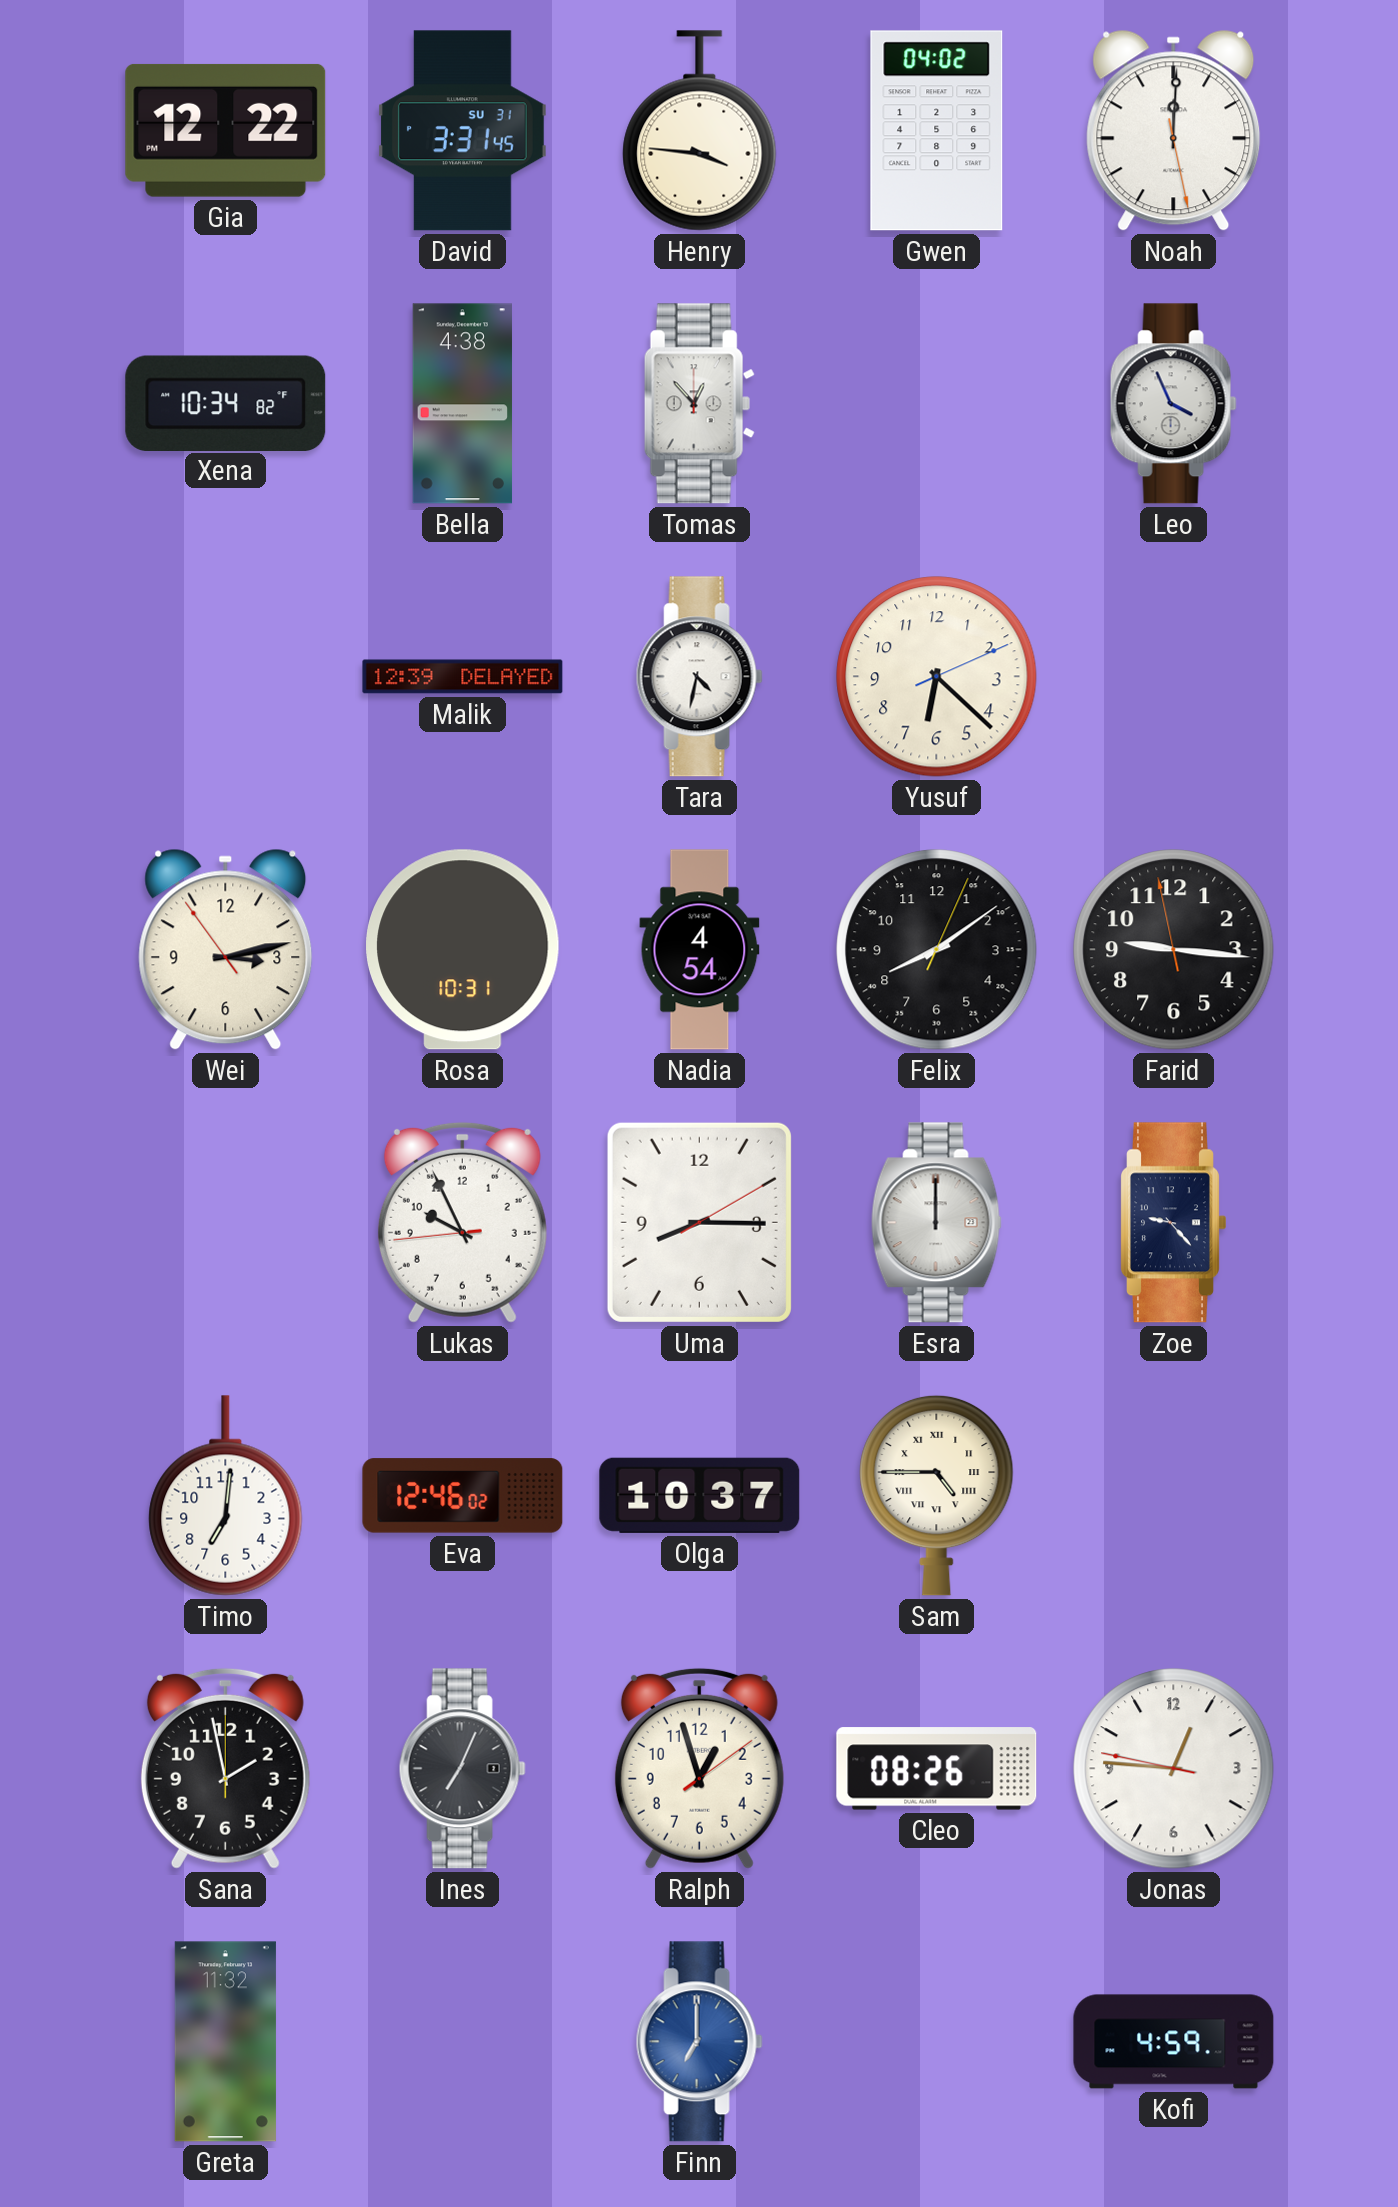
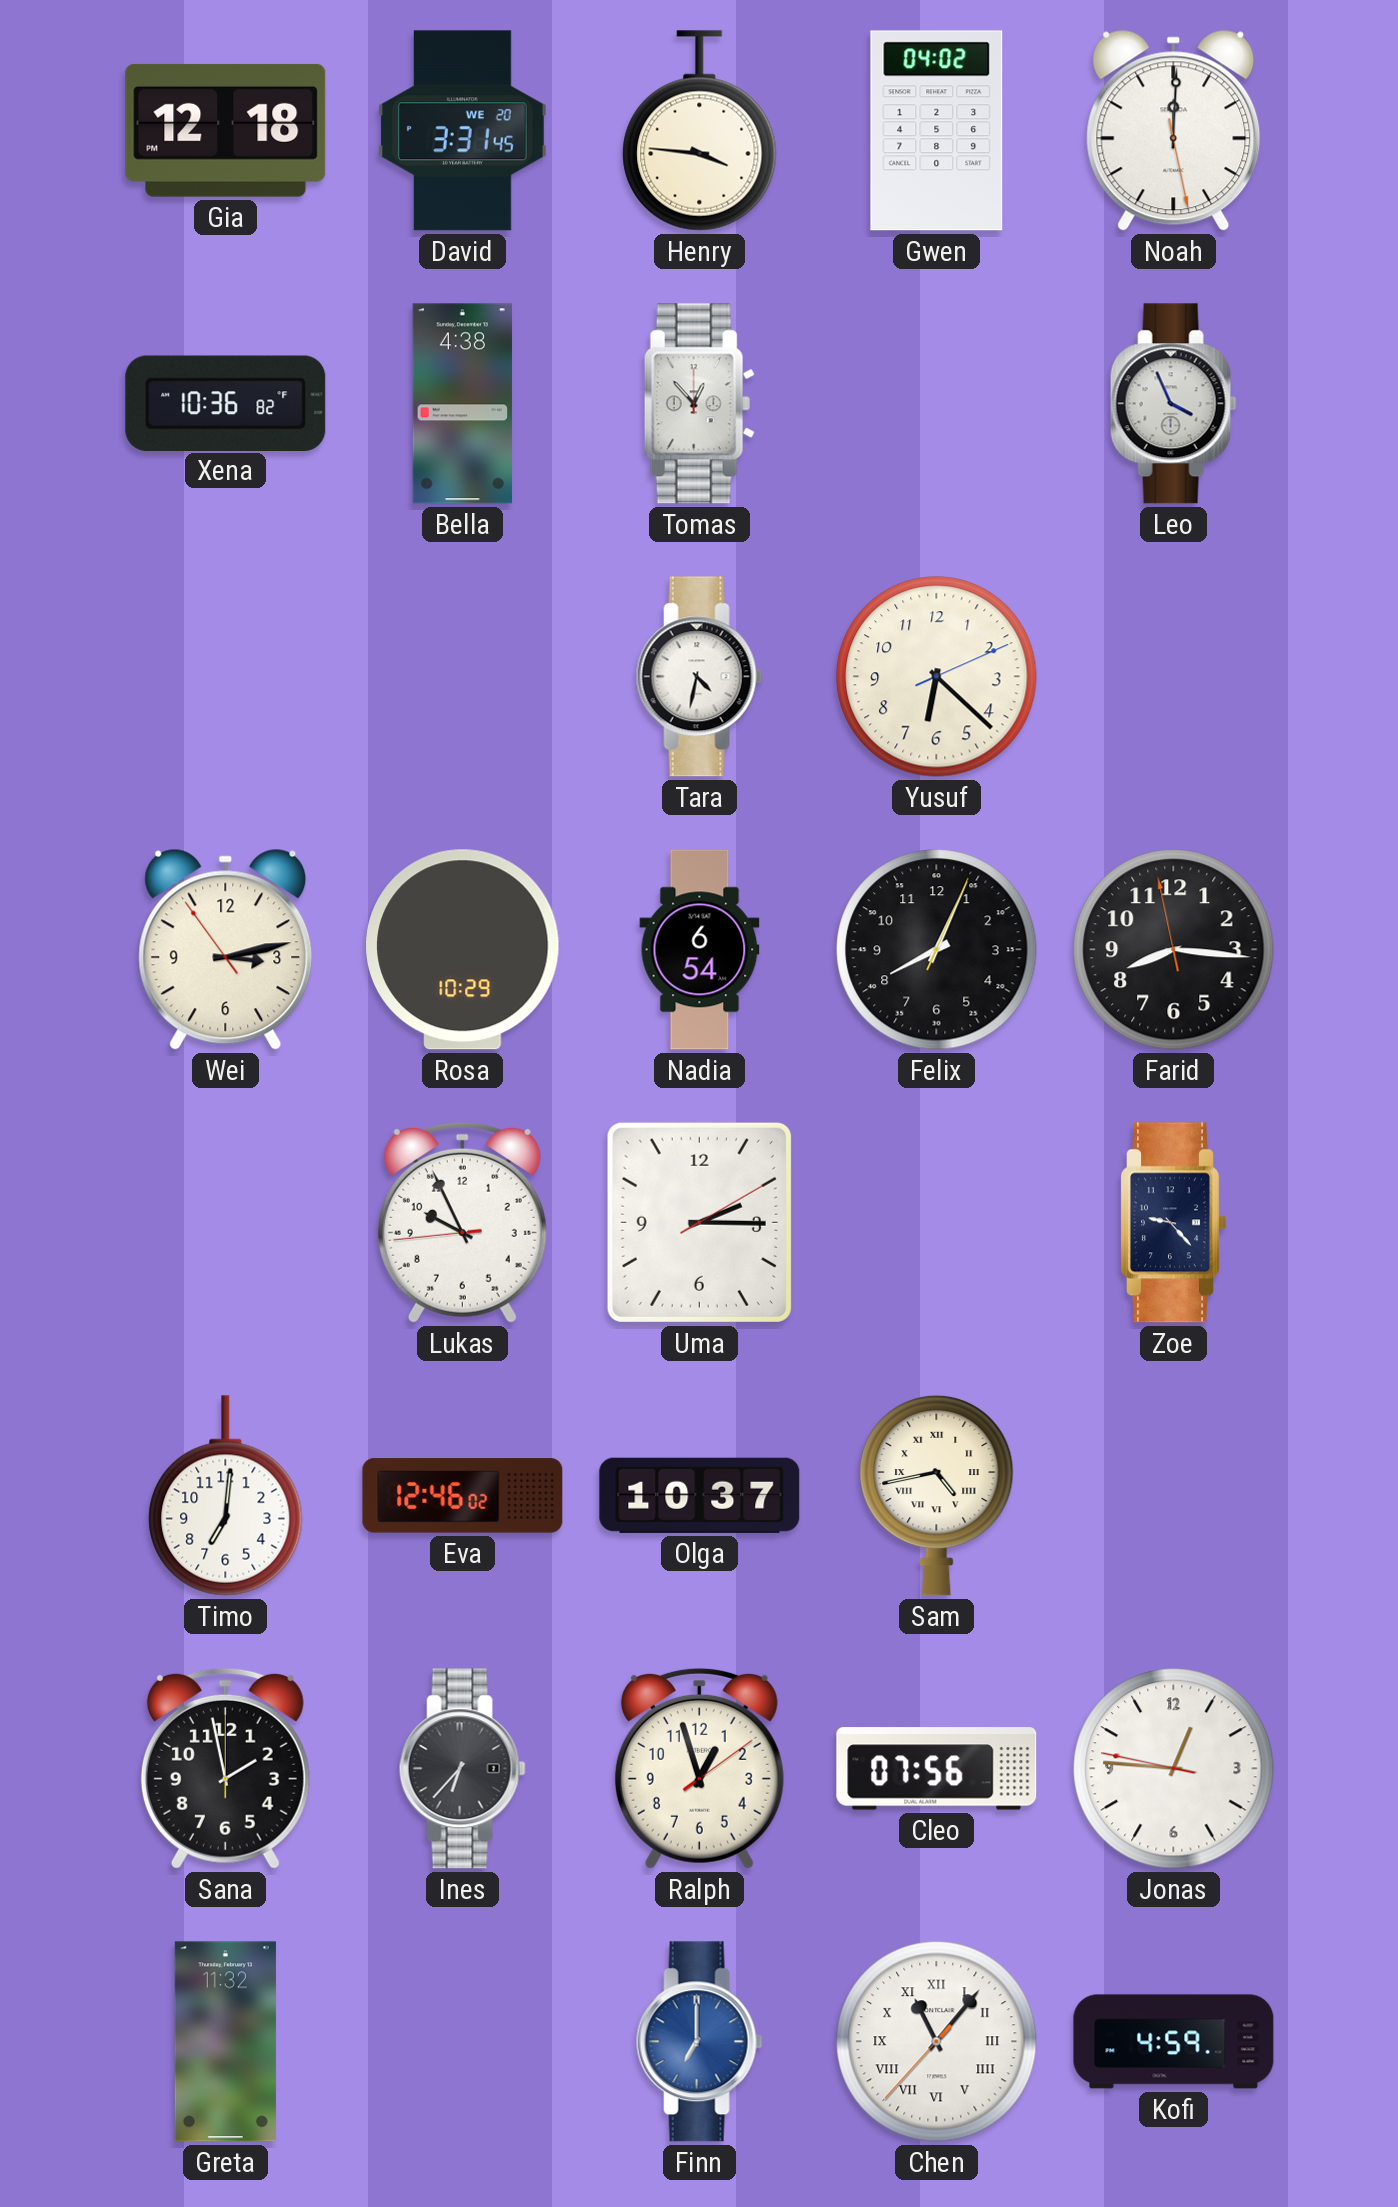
Gia: 12:22 -> 12:18 (226, 130)
David date: SU 31 -> WE 20 (462, 131)
Xena: 10:34 -> 10:36 (226, 403)
Malik: 12:39 -> none (463, 677)
Rosa: 10:31 -> 10:29 (463, 950)
Nadia: 4:54 -> 6:54 (700, 950)
Felix: 8:09 -> 8:04 (937, 950)
Farid: 9:15 -> 8:15 (1174, 950)
Uma: 8:15 -> 2:15 (699, 1222)
Esra: 12:00 -> none (936, 1223)
Sam: 4:45 -> 4:43 (937, 1495)
Ines: 7:04 -> 6:37 (462, 1769)
Cleo: 08:26 -> 07:56 (937, 1769)
Chen: none -> 11:06 (937, 2042)
